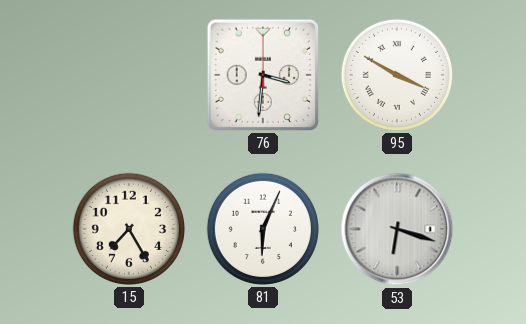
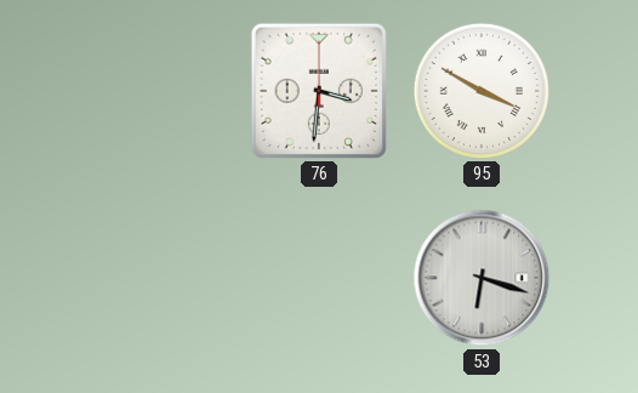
15: 7:25 -> none (129, 229)
81: 6:04 -> none (263, 229)
